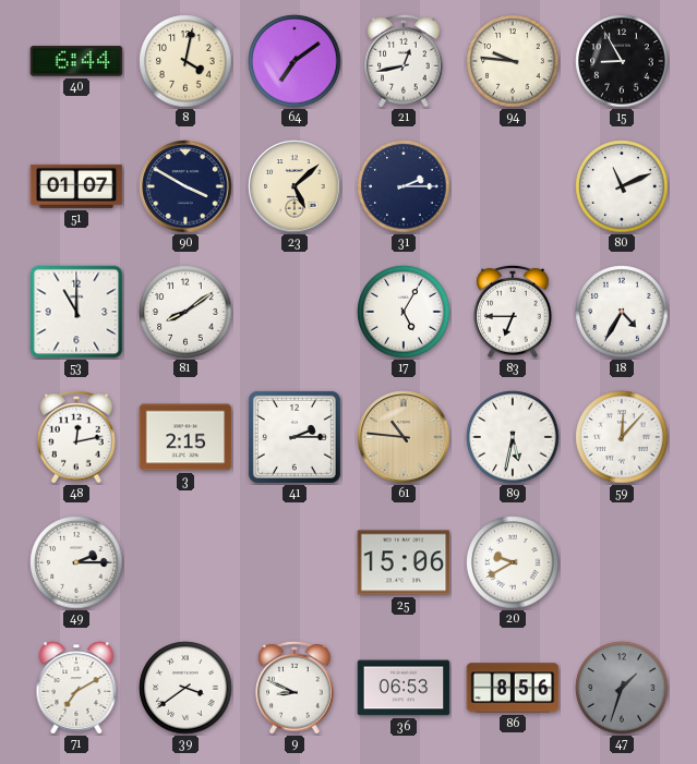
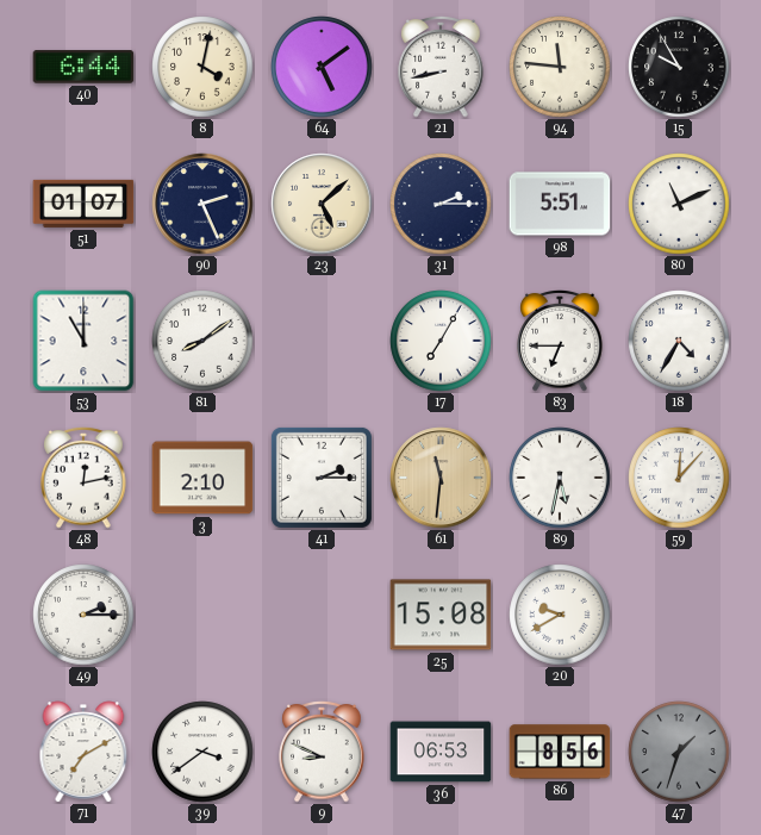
64: 7:09 -> 5:09 (322, 67)
21: 12:43 -> 8:43 (441, 68)
94: 9:46 -> 11:46 (560, 67)
15: 8:55 -> 9:55 (679, 67)
90: 3:50 -> 2:26 (202, 204)
98: none -> 5:51 (560, 204)
17: 5:05 -> 7:05 (441, 341)
3: 2:15 -> 2:10 (202, 478)
61: 10:46 -> 11:31 (441, 478)
25: 15:06 -> 15:08 (441, 615)
